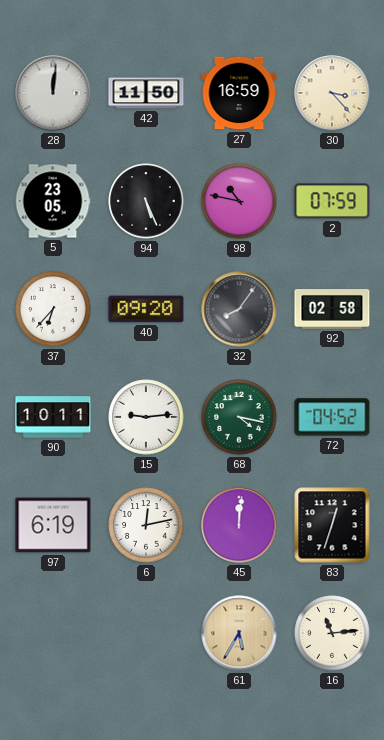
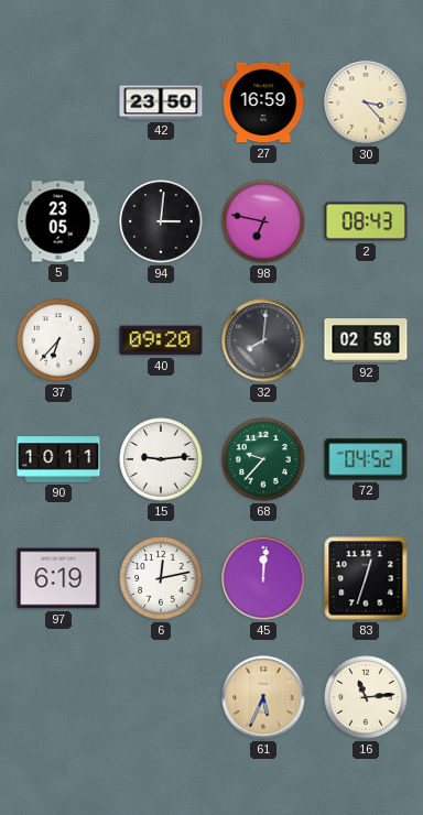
28: 12:01 -> none (53, 93)
42: 11:50 -> 23:50 (161, 102)
94: 5:26 -> 3:01 (161, 221)
98: 10:47 -> 6:47 (263, 221)
2: 07:59 -> 08:43 (366, 221)
32: 8:06 -> 8:01 (263, 340)
68: 4:17 -> 9:37 (263, 459)
61: 5:35 -> 5:34 (263, 697)
